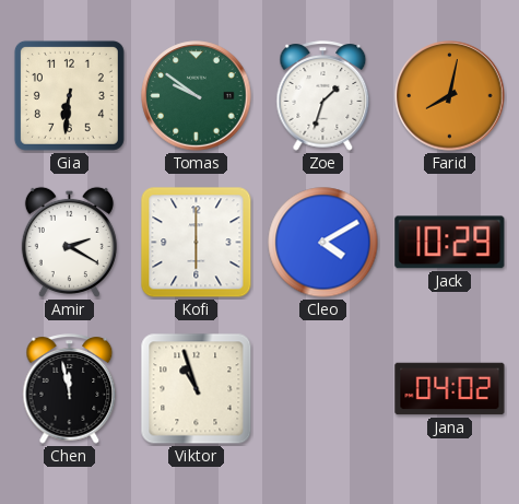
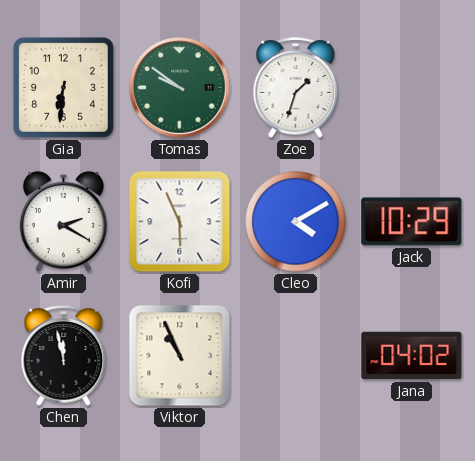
Farid: 8:02 -> none (450, 96)
Kofi: 6:00 -> 5:56 (180, 222)
Viktor: 10:57 -> 10:56 (180, 356)
